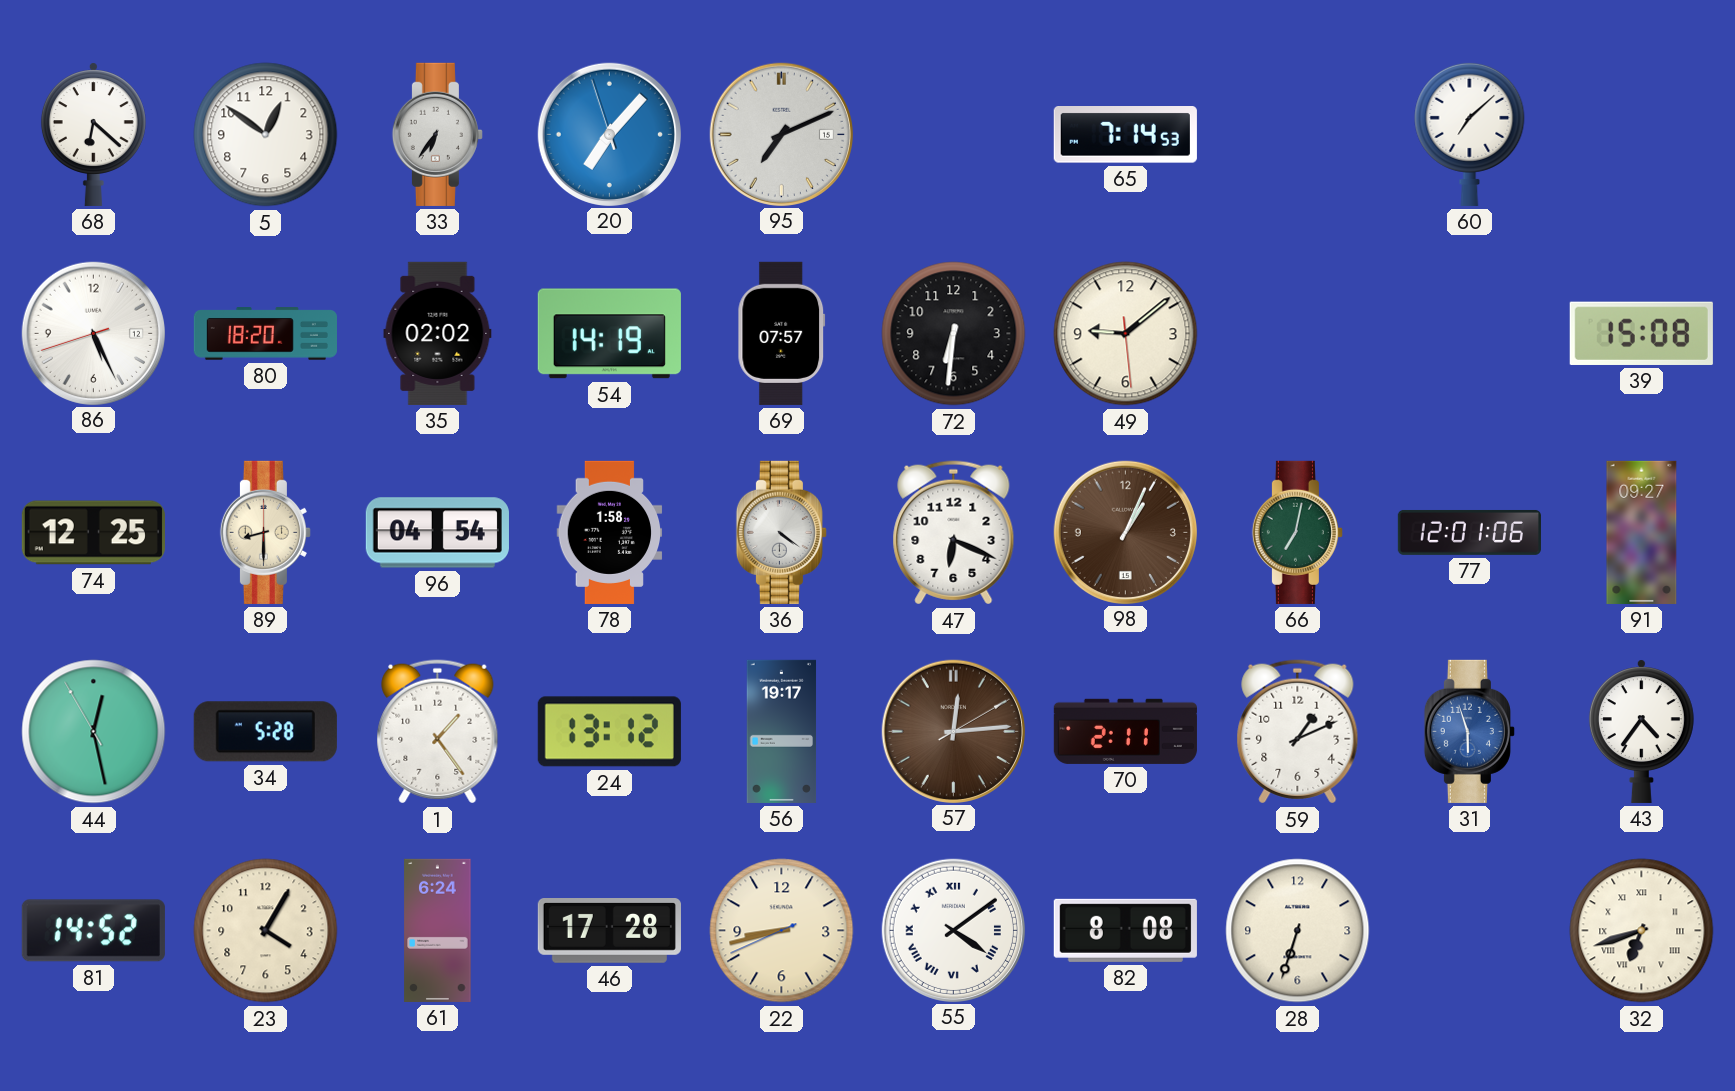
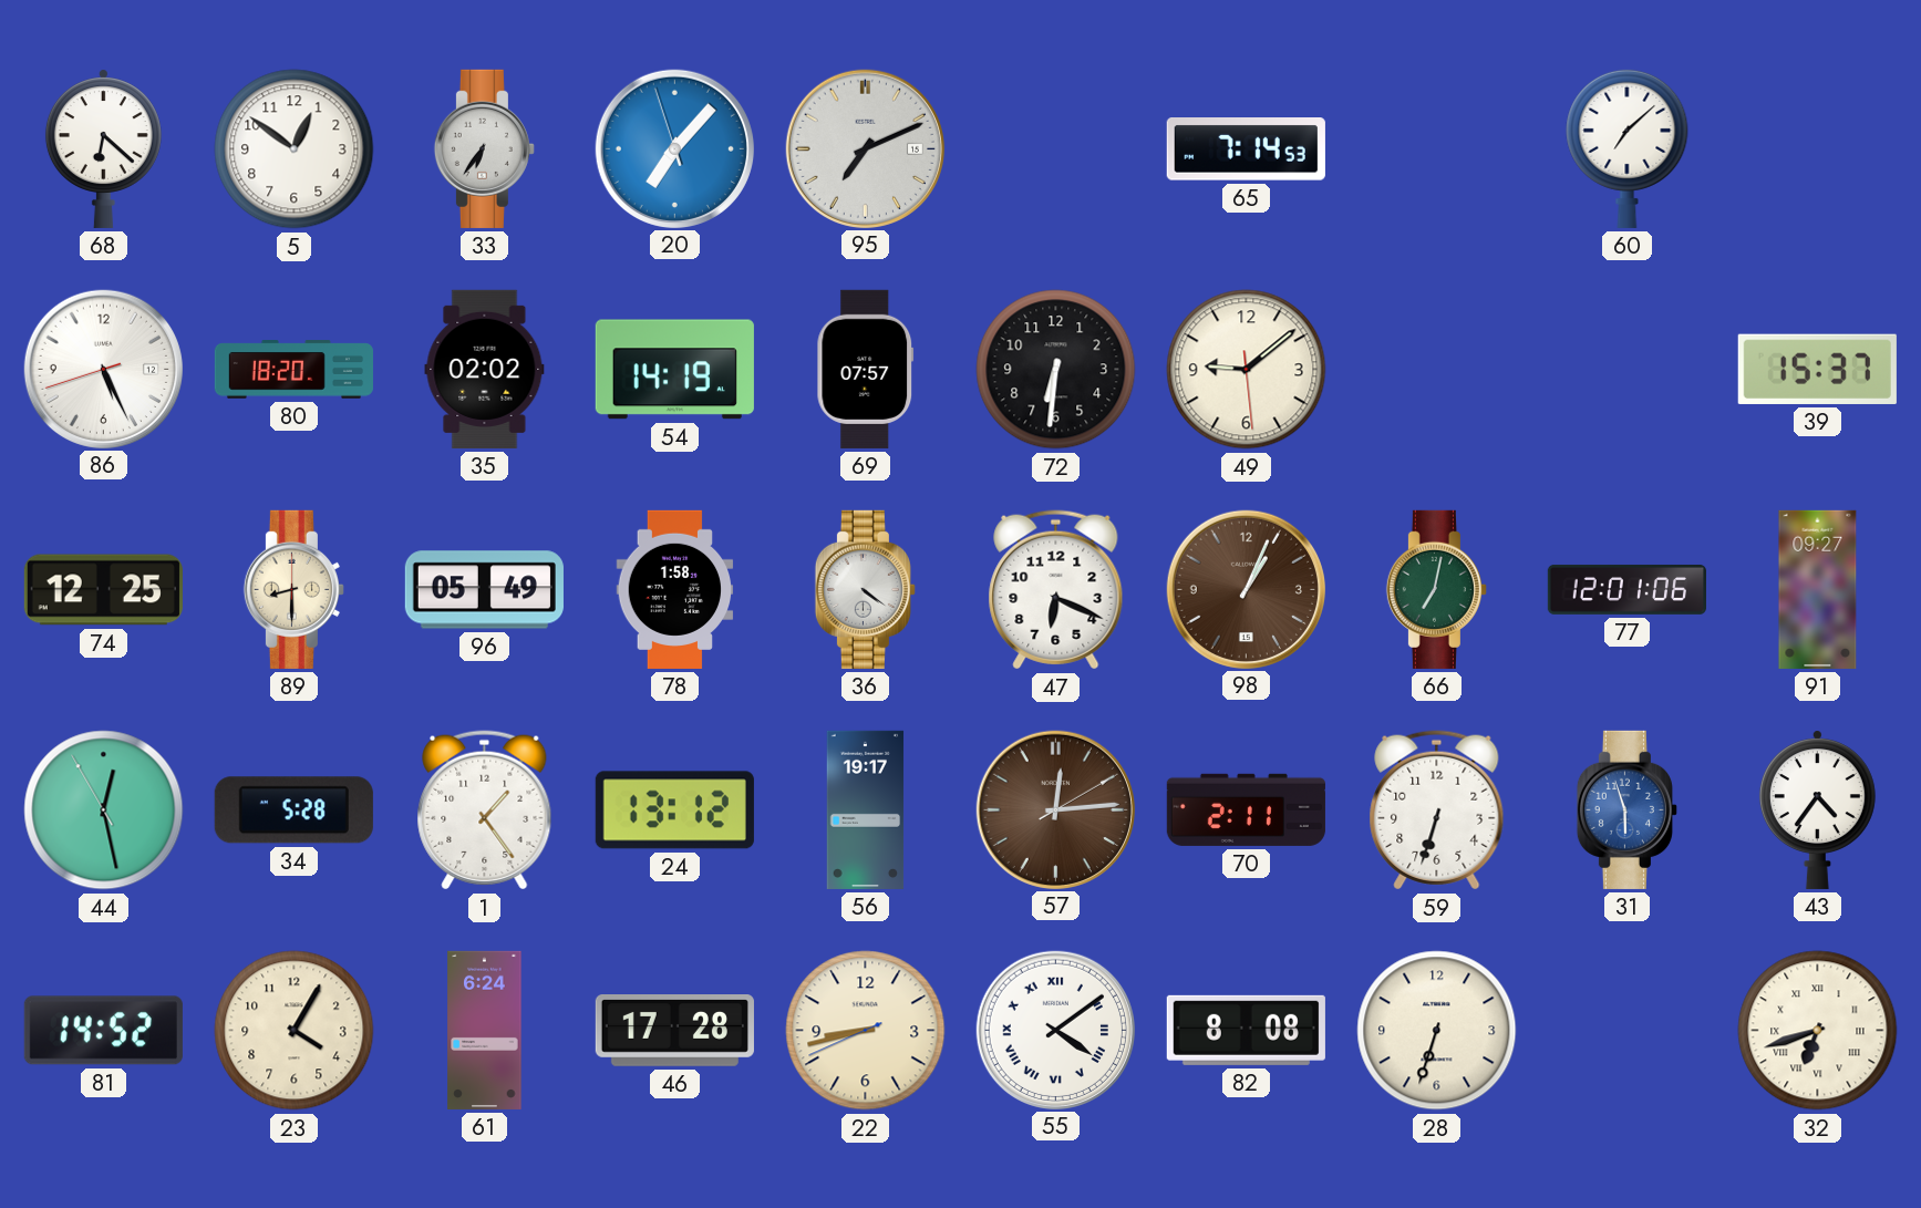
39: 15:08 -> 15:37 (1817, 369)
96: 04:54 -> 05:49 (484, 590)
59: 1:11 -> 6:33 (1437, 811)
